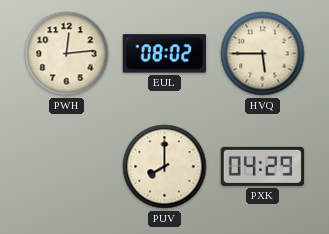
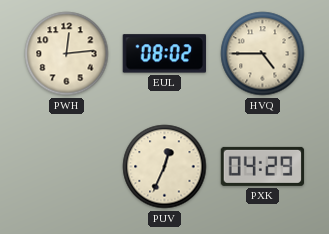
HVQ: 5:45 -> 4:45 (263, 54)
PUV: 8:00 -> 12:34 (165, 167)
